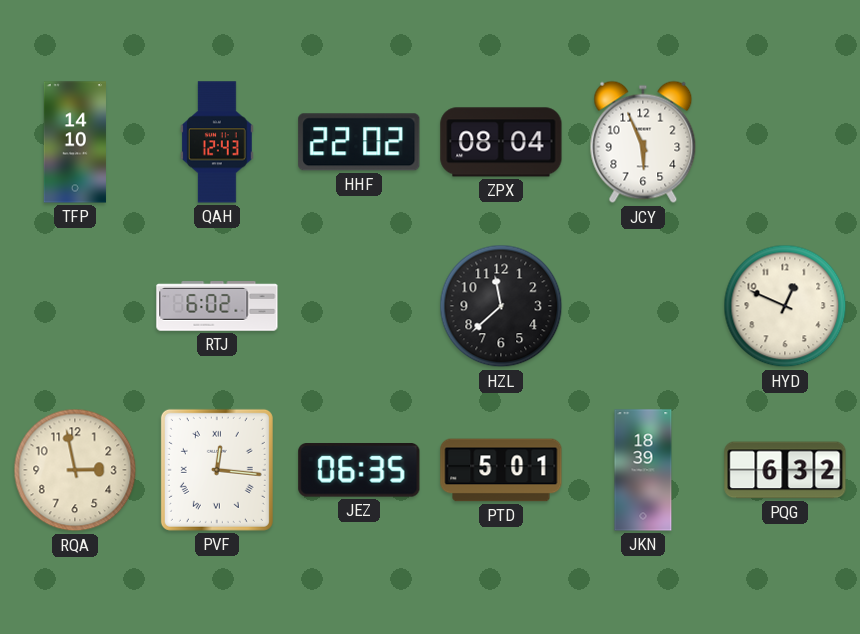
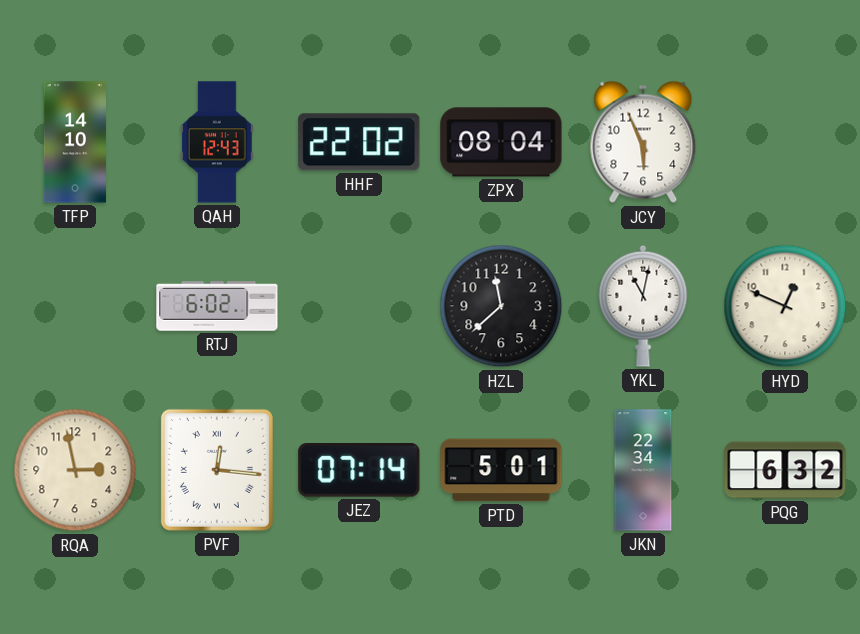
YKL: none -> 11:02 (643, 306)
JEZ: 06:35 -> 07:14 (359, 471)
JKN: 18:39 -> 22:34 (643, 470)
